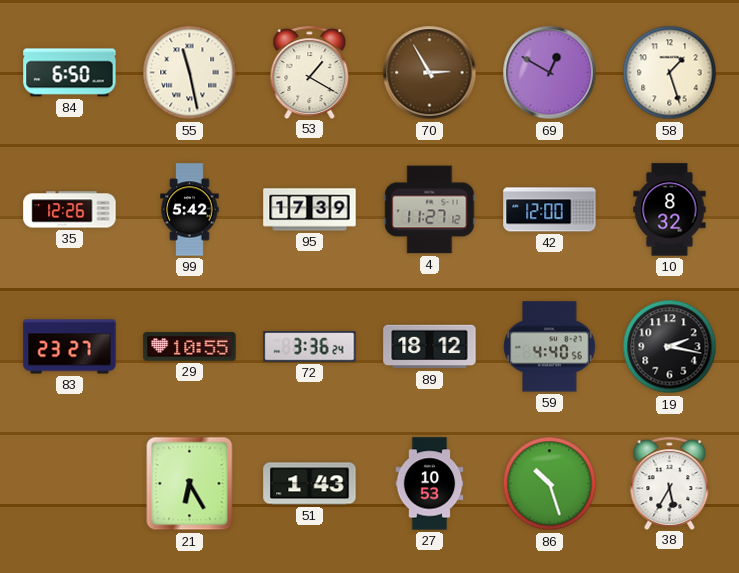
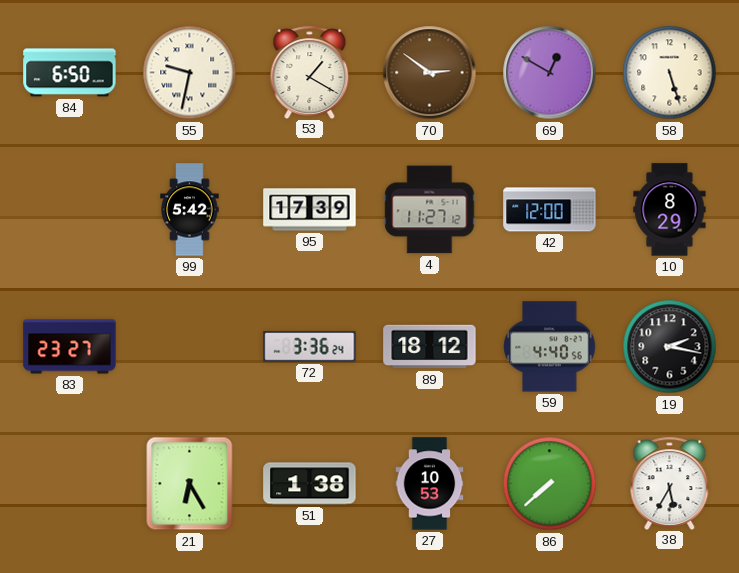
55: 11:28 -> 9:32 (190, 73)
70: 2:55 -> 2:51 (430, 73)
58: 1:27 -> 5:27 (670, 73)
35: 12:26 -> none (70, 210)
10: 8:32 -> 8:29 (670, 210)
29: 10:55 -> none (190, 347)
51: 1:43 -> 1:38 (310, 484)
86: 10:27 -> 7:38 (550, 484)
